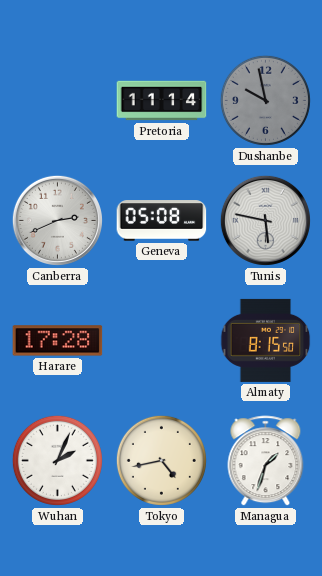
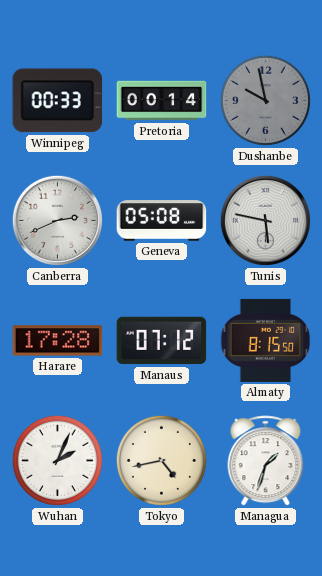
Winnipeg: none -> 00:33 (58, 101)
Pretoria: 11:14 -> 00:14 (162, 101)
Manaus: none -> 07:12 (162, 341)
